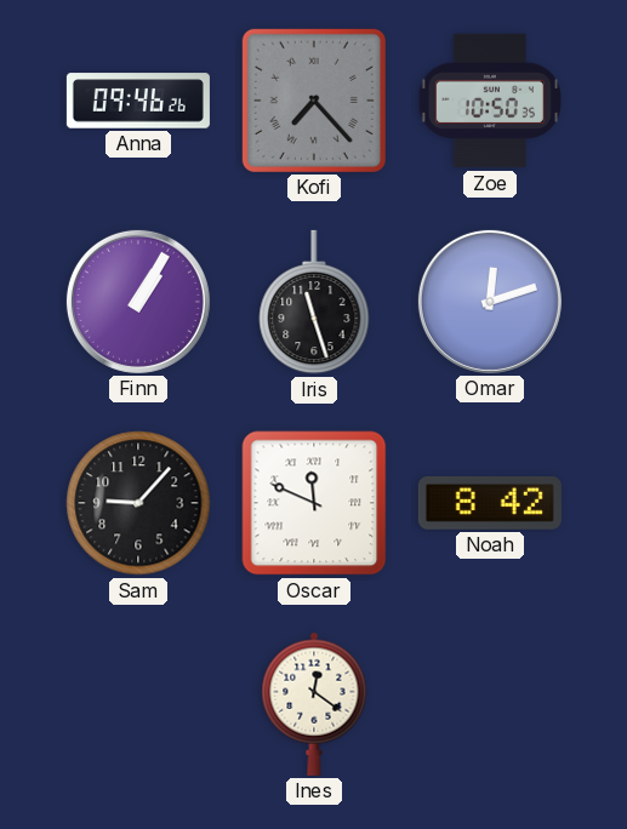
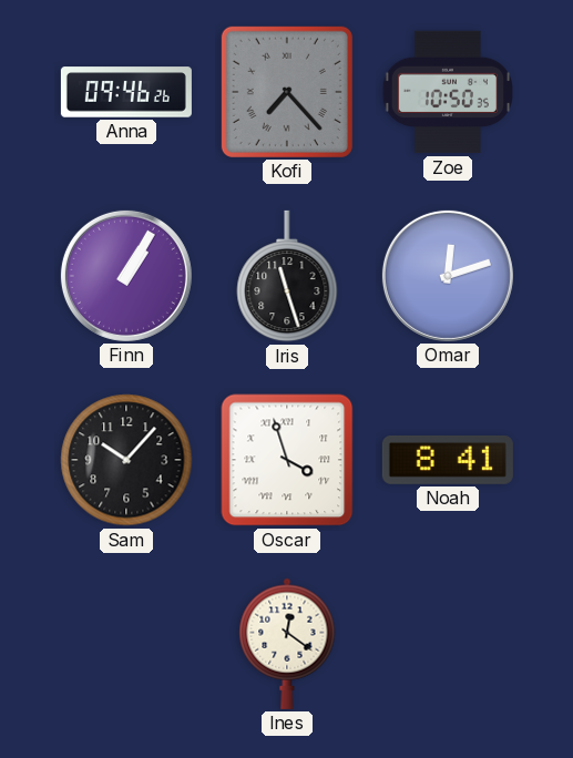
Sam: 9:07 -> 10:07 (126, 460)
Oscar: 11:49 -> 3:57 (287, 460)
Noah: 8:42 -> 8:41 (448, 460)
